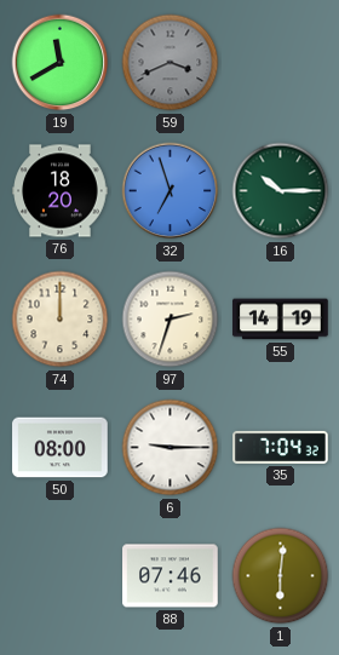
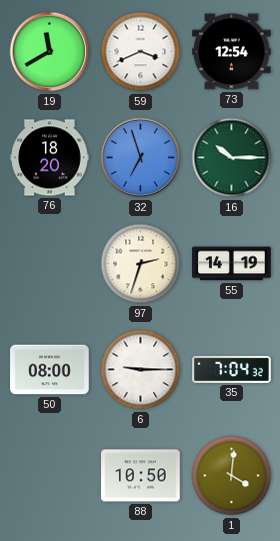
59 dial: grey -> white (141, 52)
73: none -> 12:54 (232, 52)
74: 12:00 -> none (61, 320)
88: 07:46 -> 10:50 (141, 476)
1: 6:01 -> 4:01 (232, 476)
